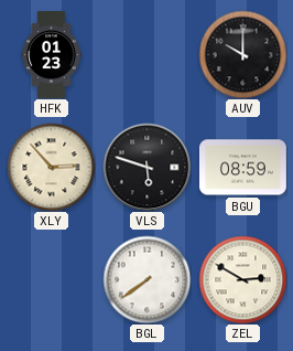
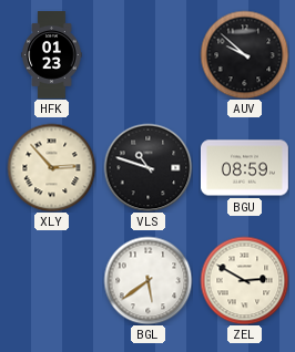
AUV: 10:00 -> 9:52 (244, 54)
VLS: 5:48 -> 10:48 (147, 167)
BGL: 7:39 -> 5:39 (147, 280)
